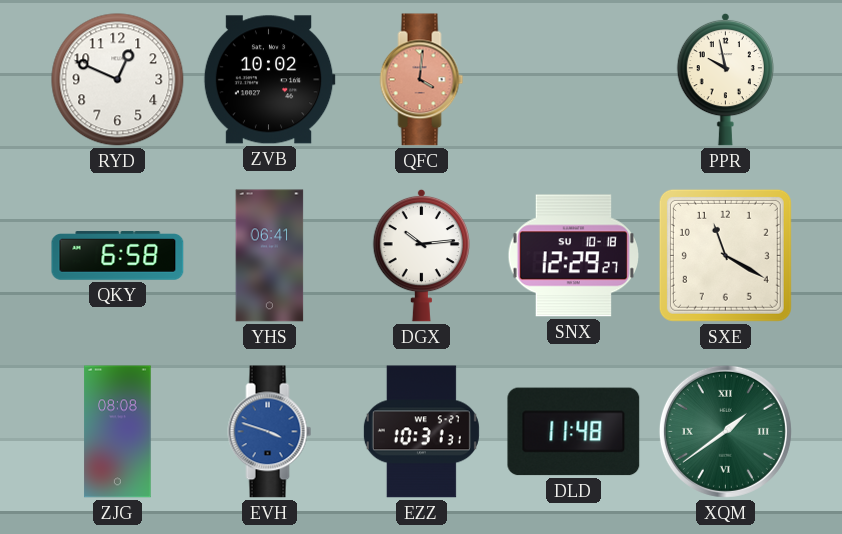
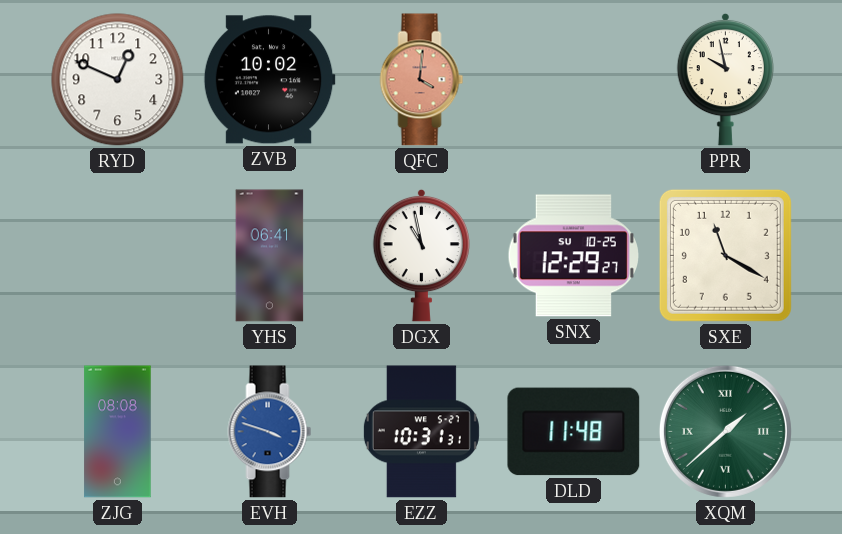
QKY: 6:58 -> none (118, 256)
DGX: 10:14 -> 10:58 (421, 255)
SNX date: SU 10-18 -> SU 10-25 (573, 256)
XQM: 1:39 -> 1:38 (725, 431)
